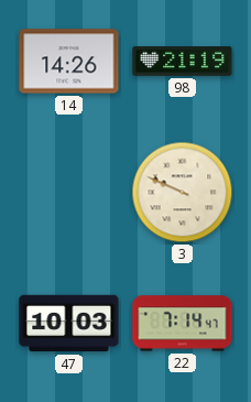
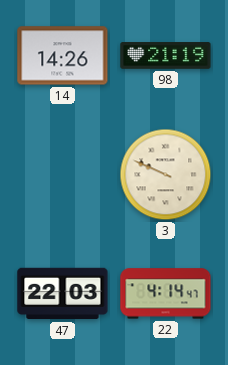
47: 10:03 -> 22:03 (63, 294)
22: 7:14 -> 4:14 (166, 294)
